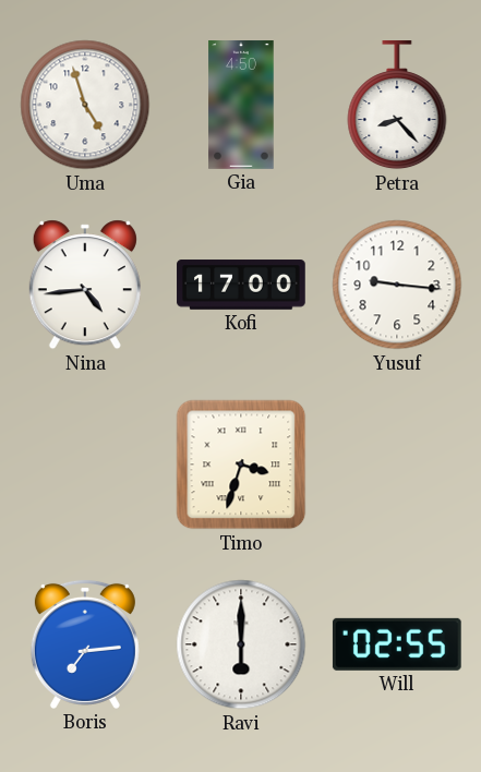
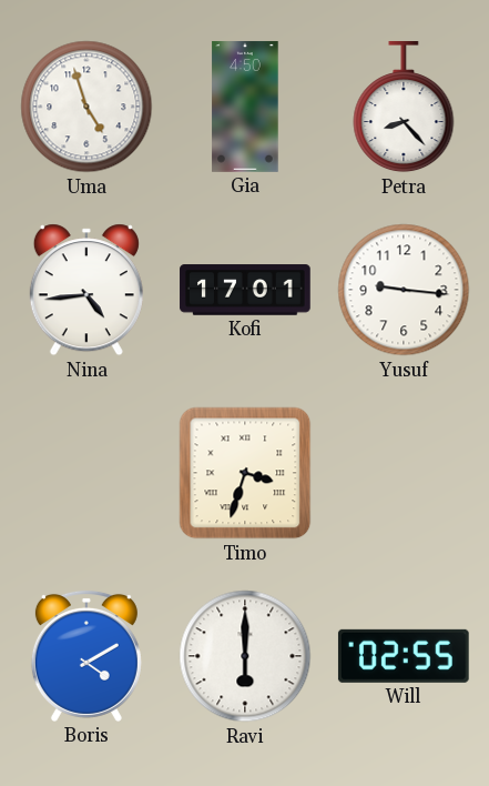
Kofi: 17:00 -> 17:01 (245, 290)
Boris: 7:14 -> 4:10 (86, 656)
